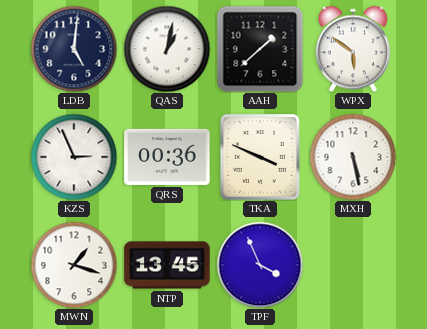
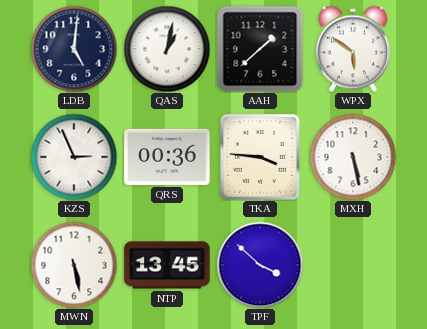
TKA: 3:49 -> 3:46 (260, 157)
MWN: 1:18 -> 5:28 (74, 265)
TPF: 3:56 -> 3:52 (260, 265)
